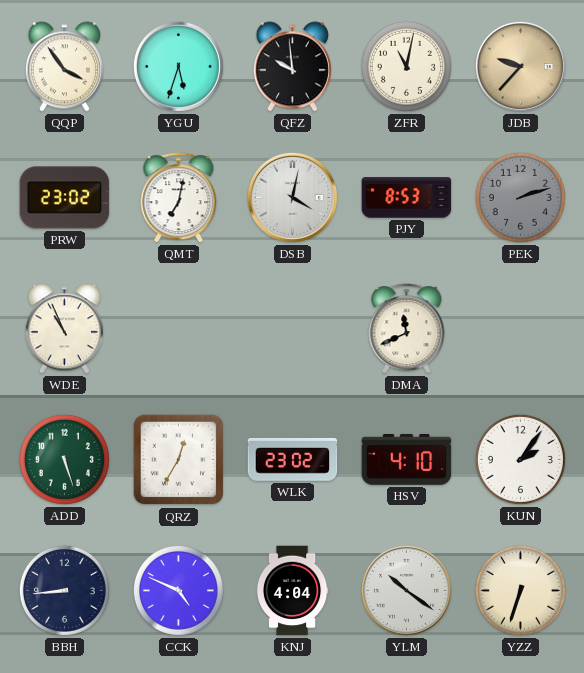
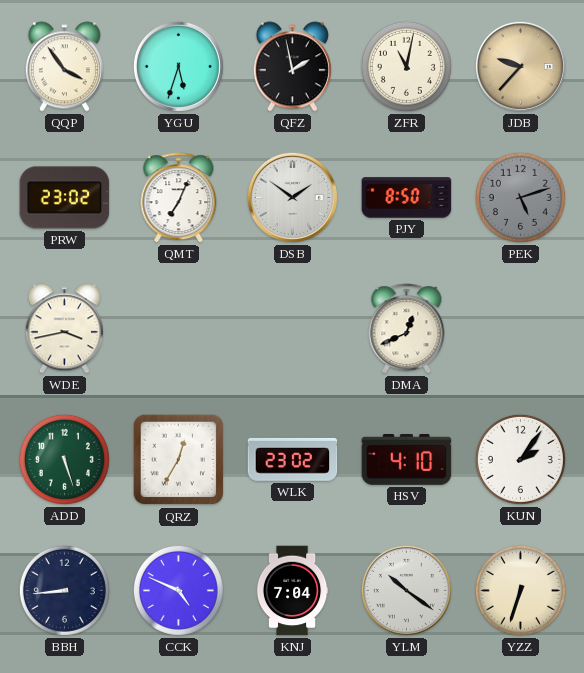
QFZ: 9:59 -> 1:58 (292, 67)
QMT: 7:02 -> 7:04 (179, 198)
DSB: 4:02 -> 1:51 (292, 197)
PJY: 8:53 -> 8:50 (407, 198)
PEK: 2:12 -> 5:12 (520, 197)
WDE: 10:56 -> 3:43 (64, 329)
DMA: 11:41 -> 12:41 (407, 329)
KNJ: 4:04 -> 7:04 (292, 591)
